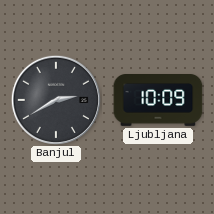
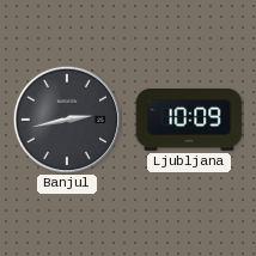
Banjul: 2:40 -> 2:43 (67, 120)
